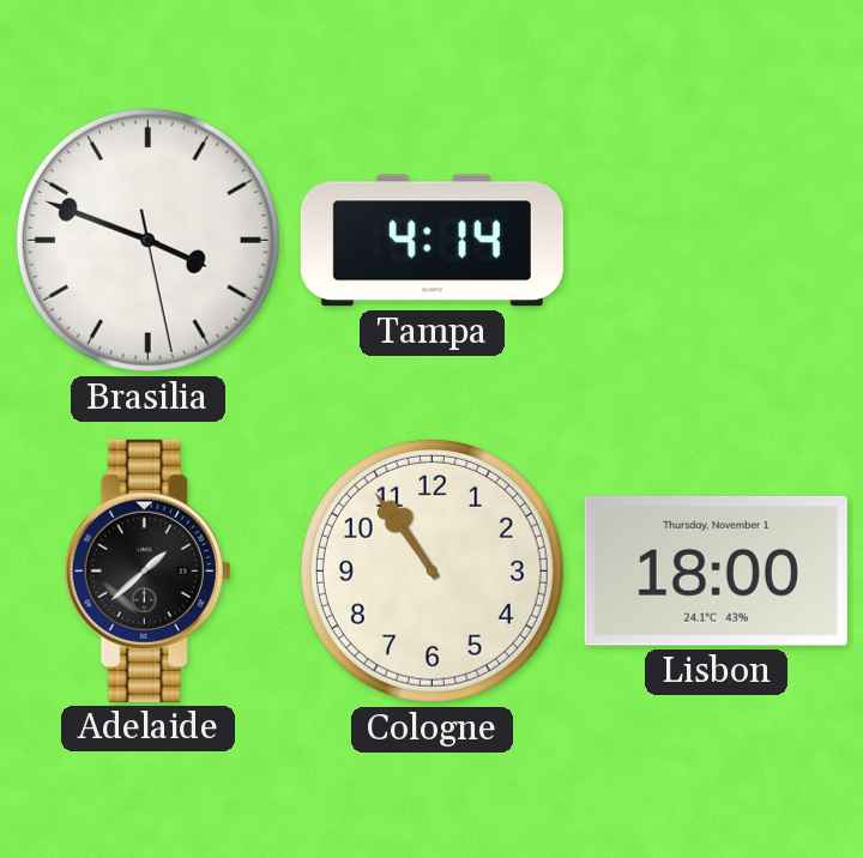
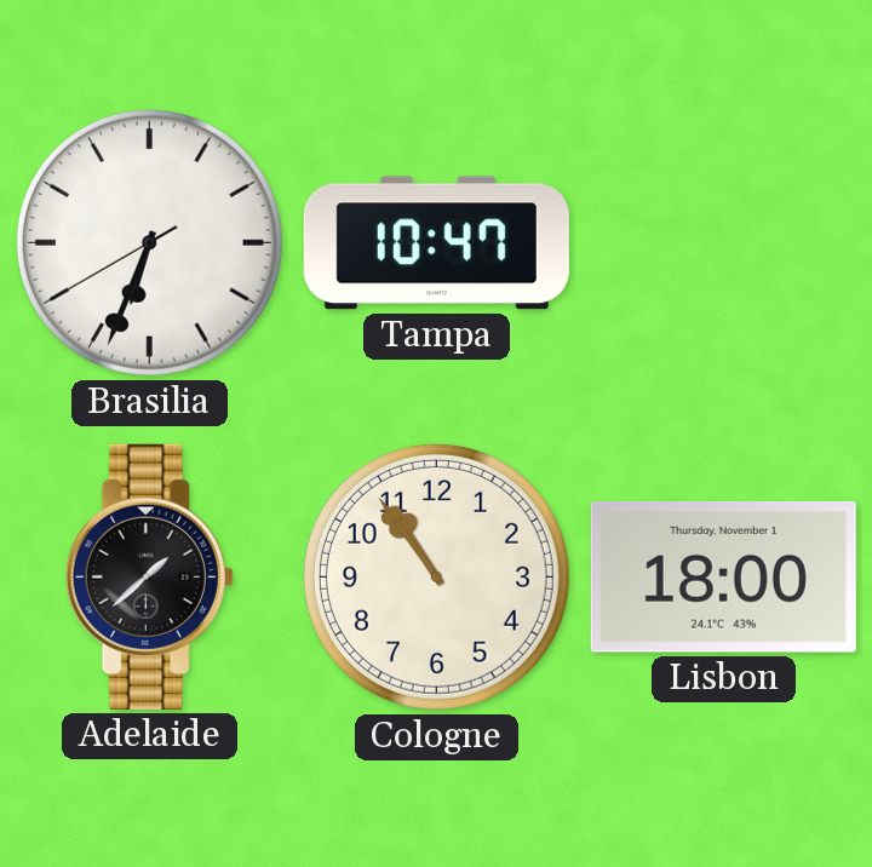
Brasilia: 3:48 -> 6:33 (149, 242)
Tampa: 4:14 -> 10:47 (436, 243)
